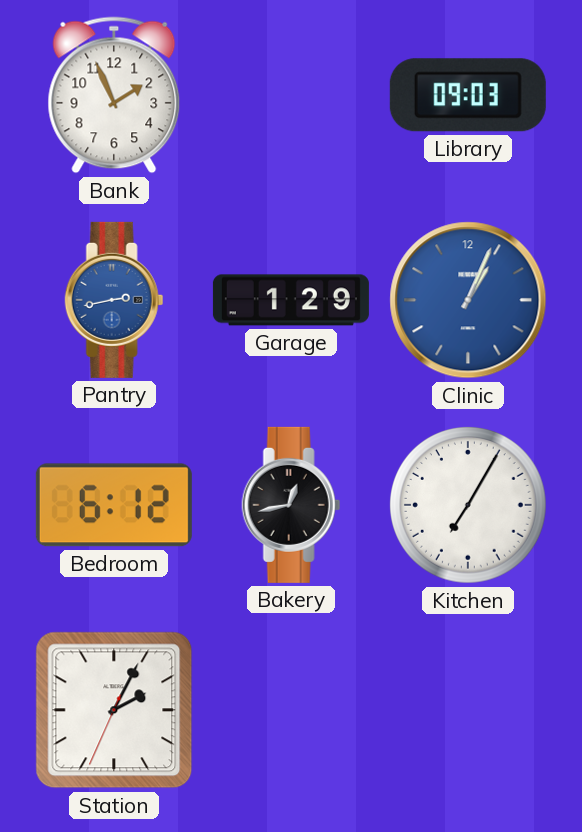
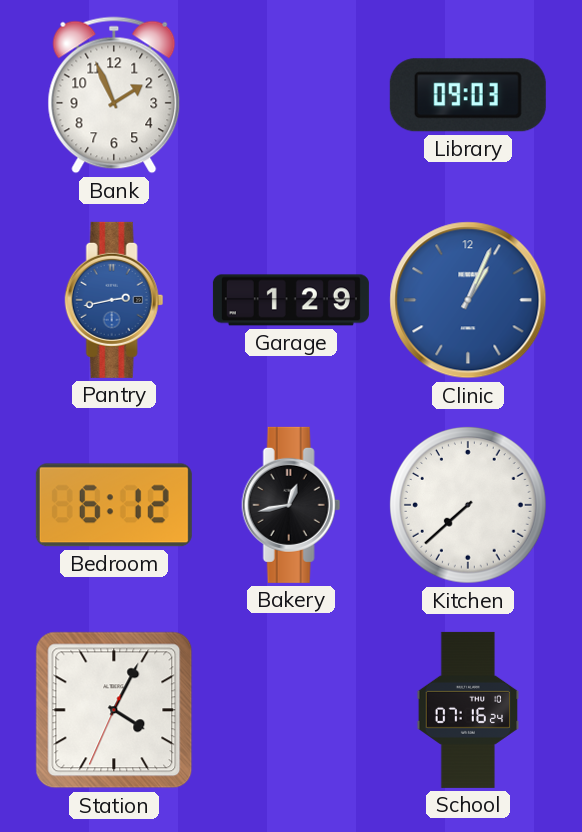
Kitchen: 7:05 -> 7:38 (469, 506)
Station: 2:04 -> 4:04 (114, 710)
School: none -> 07:16 (468, 710)
